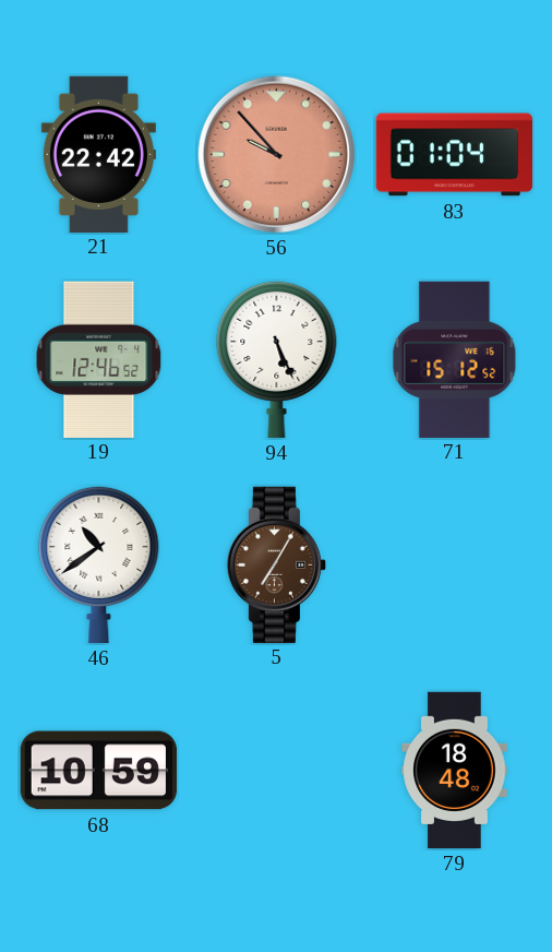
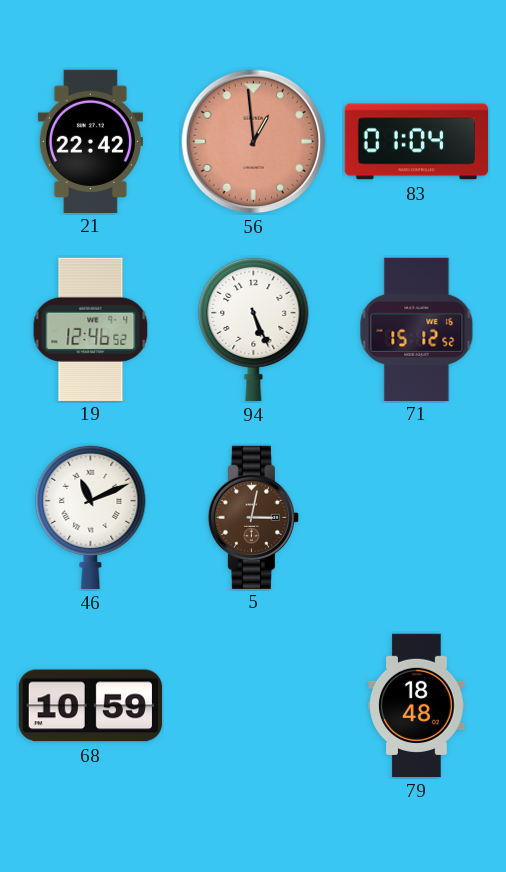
56: 9:53 -> 12:59 (254, 142)
46: 10:39 -> 11:11 (91, 517)
5: 7:05 -> 3:02 (253, 517)
